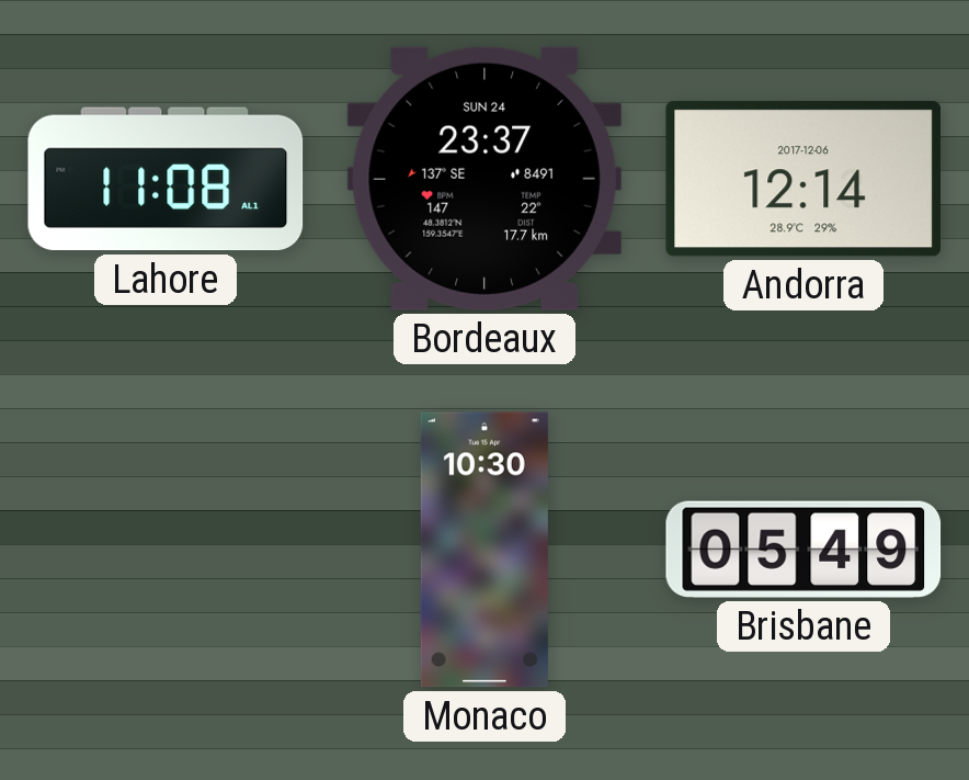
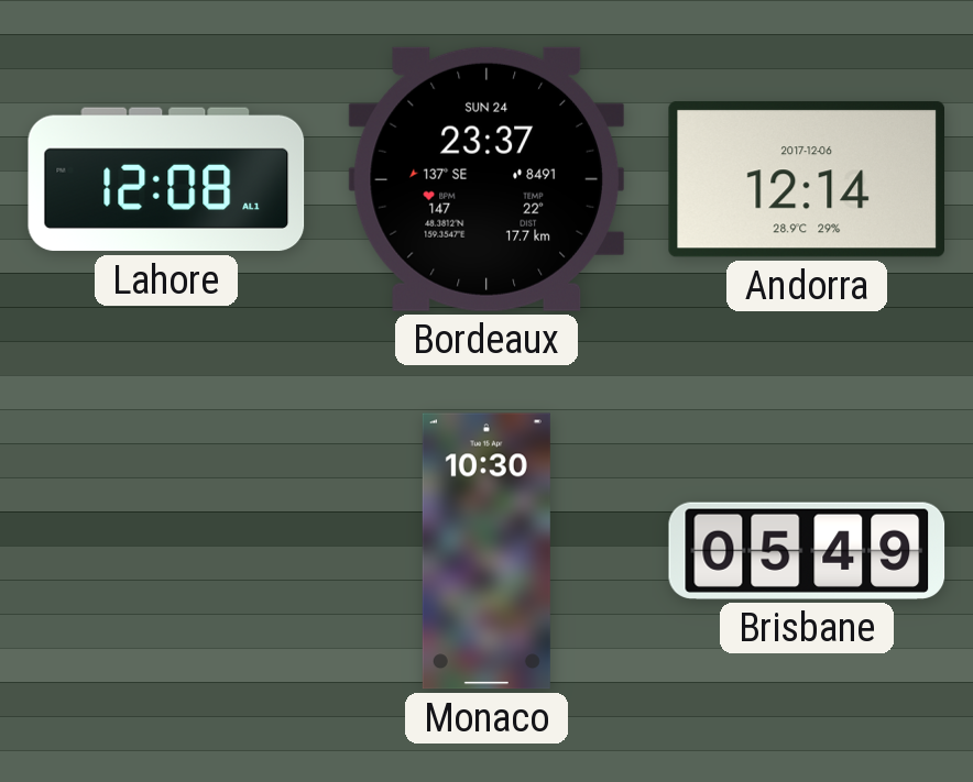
Lahore: 11:08 -> 12:08 (166, 179)
